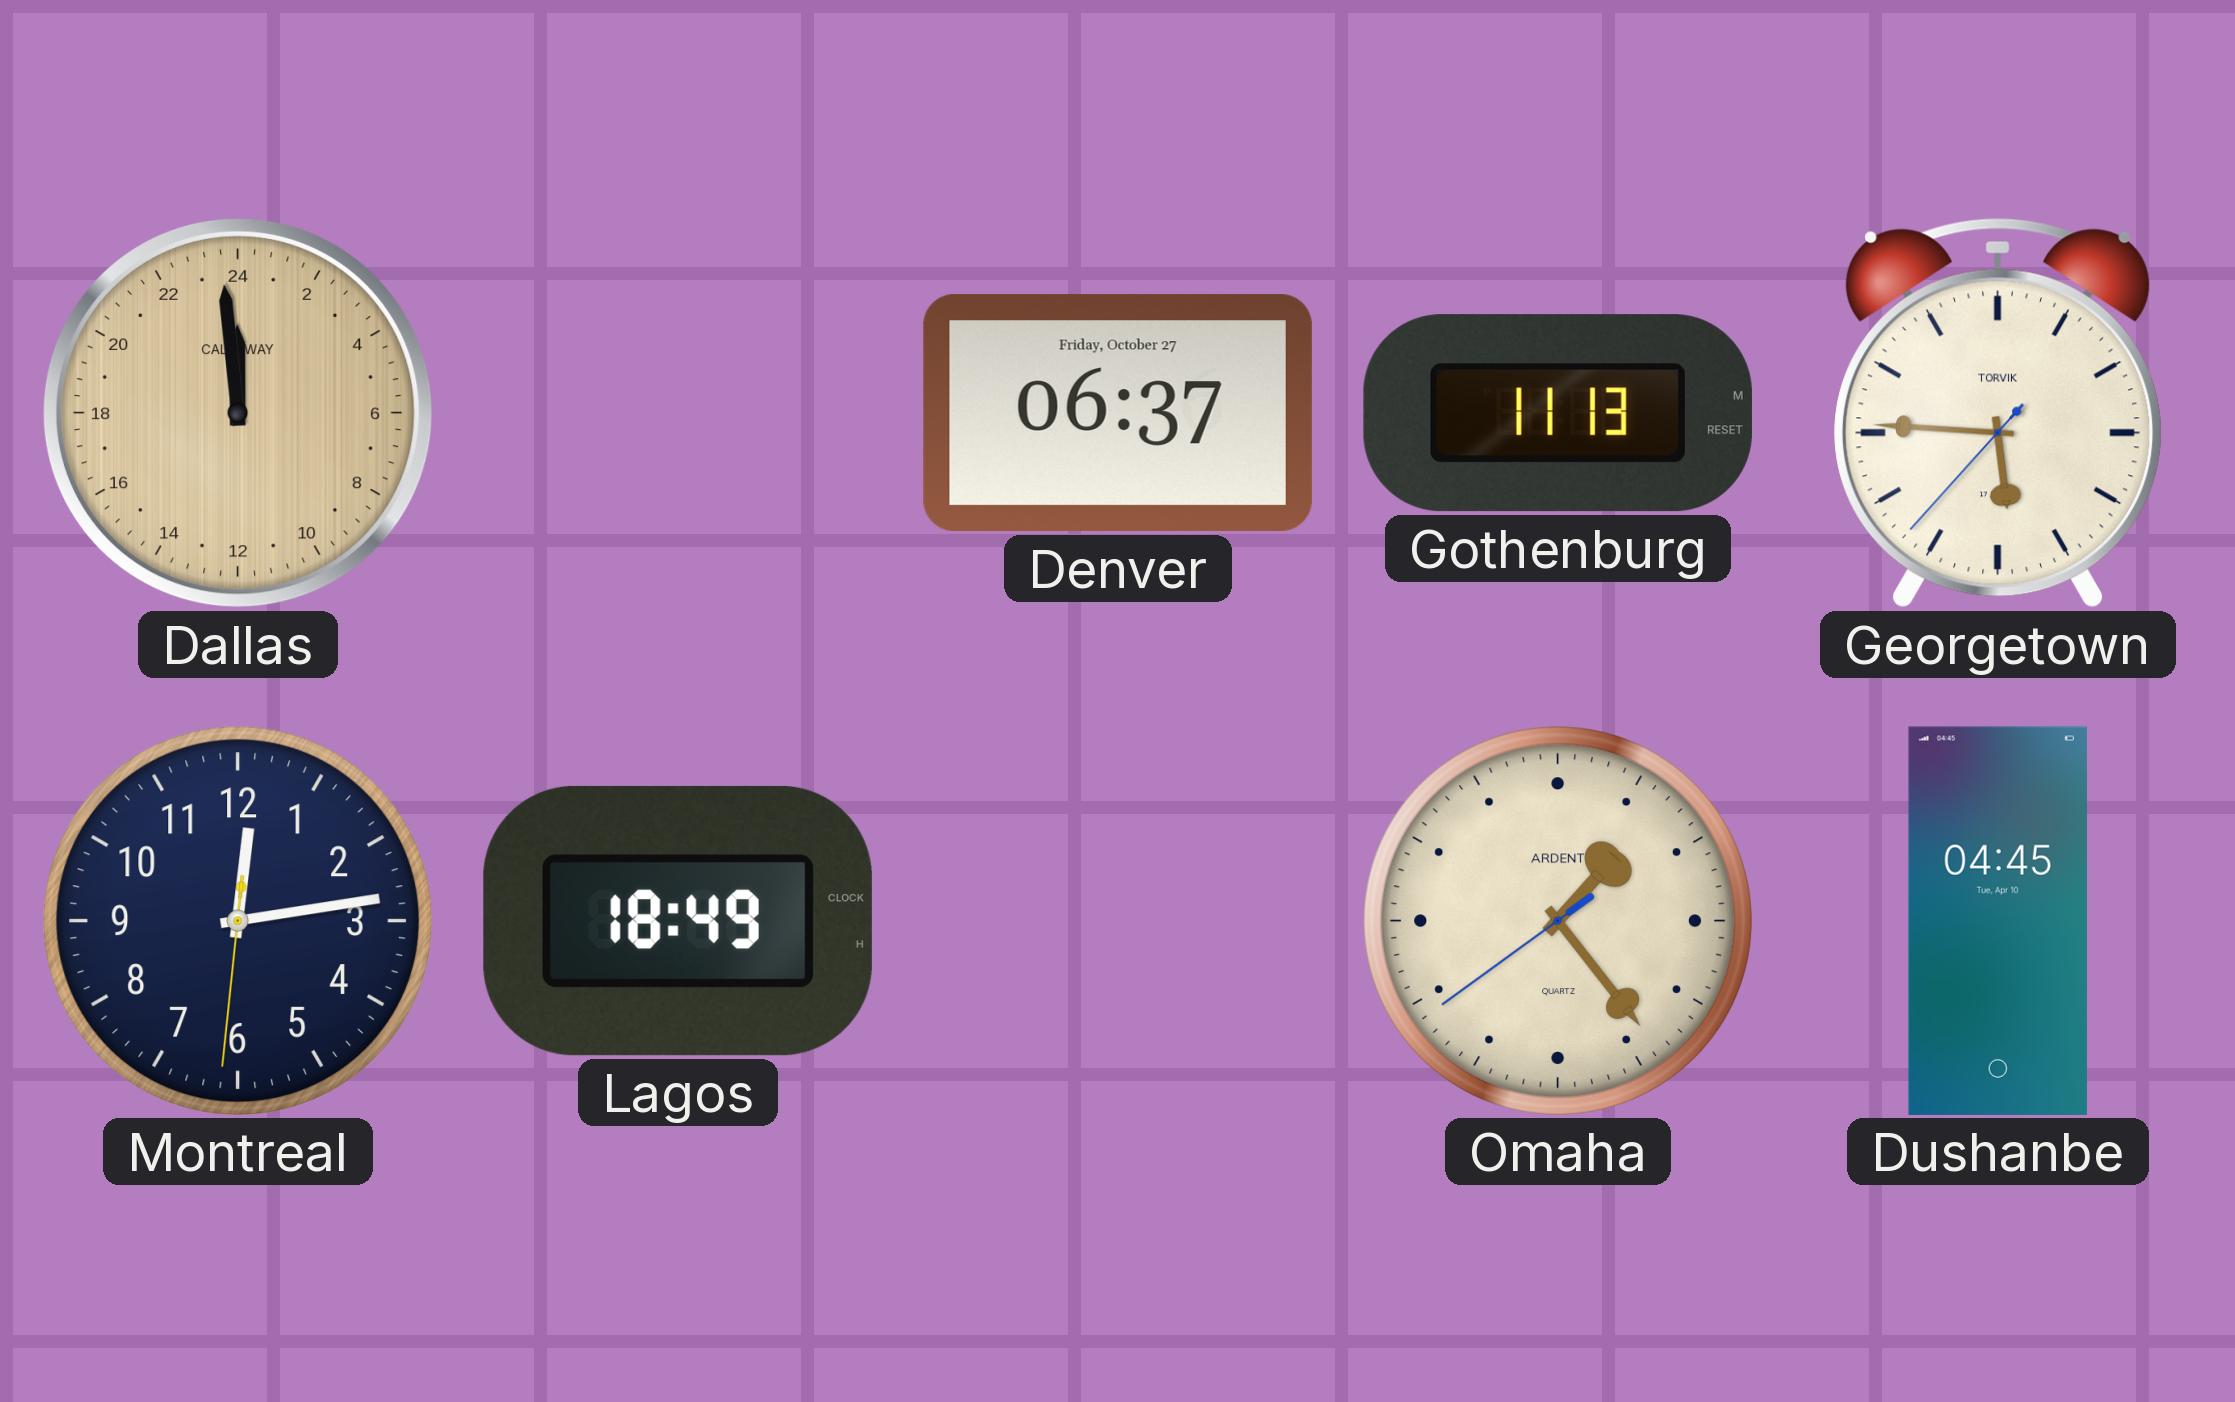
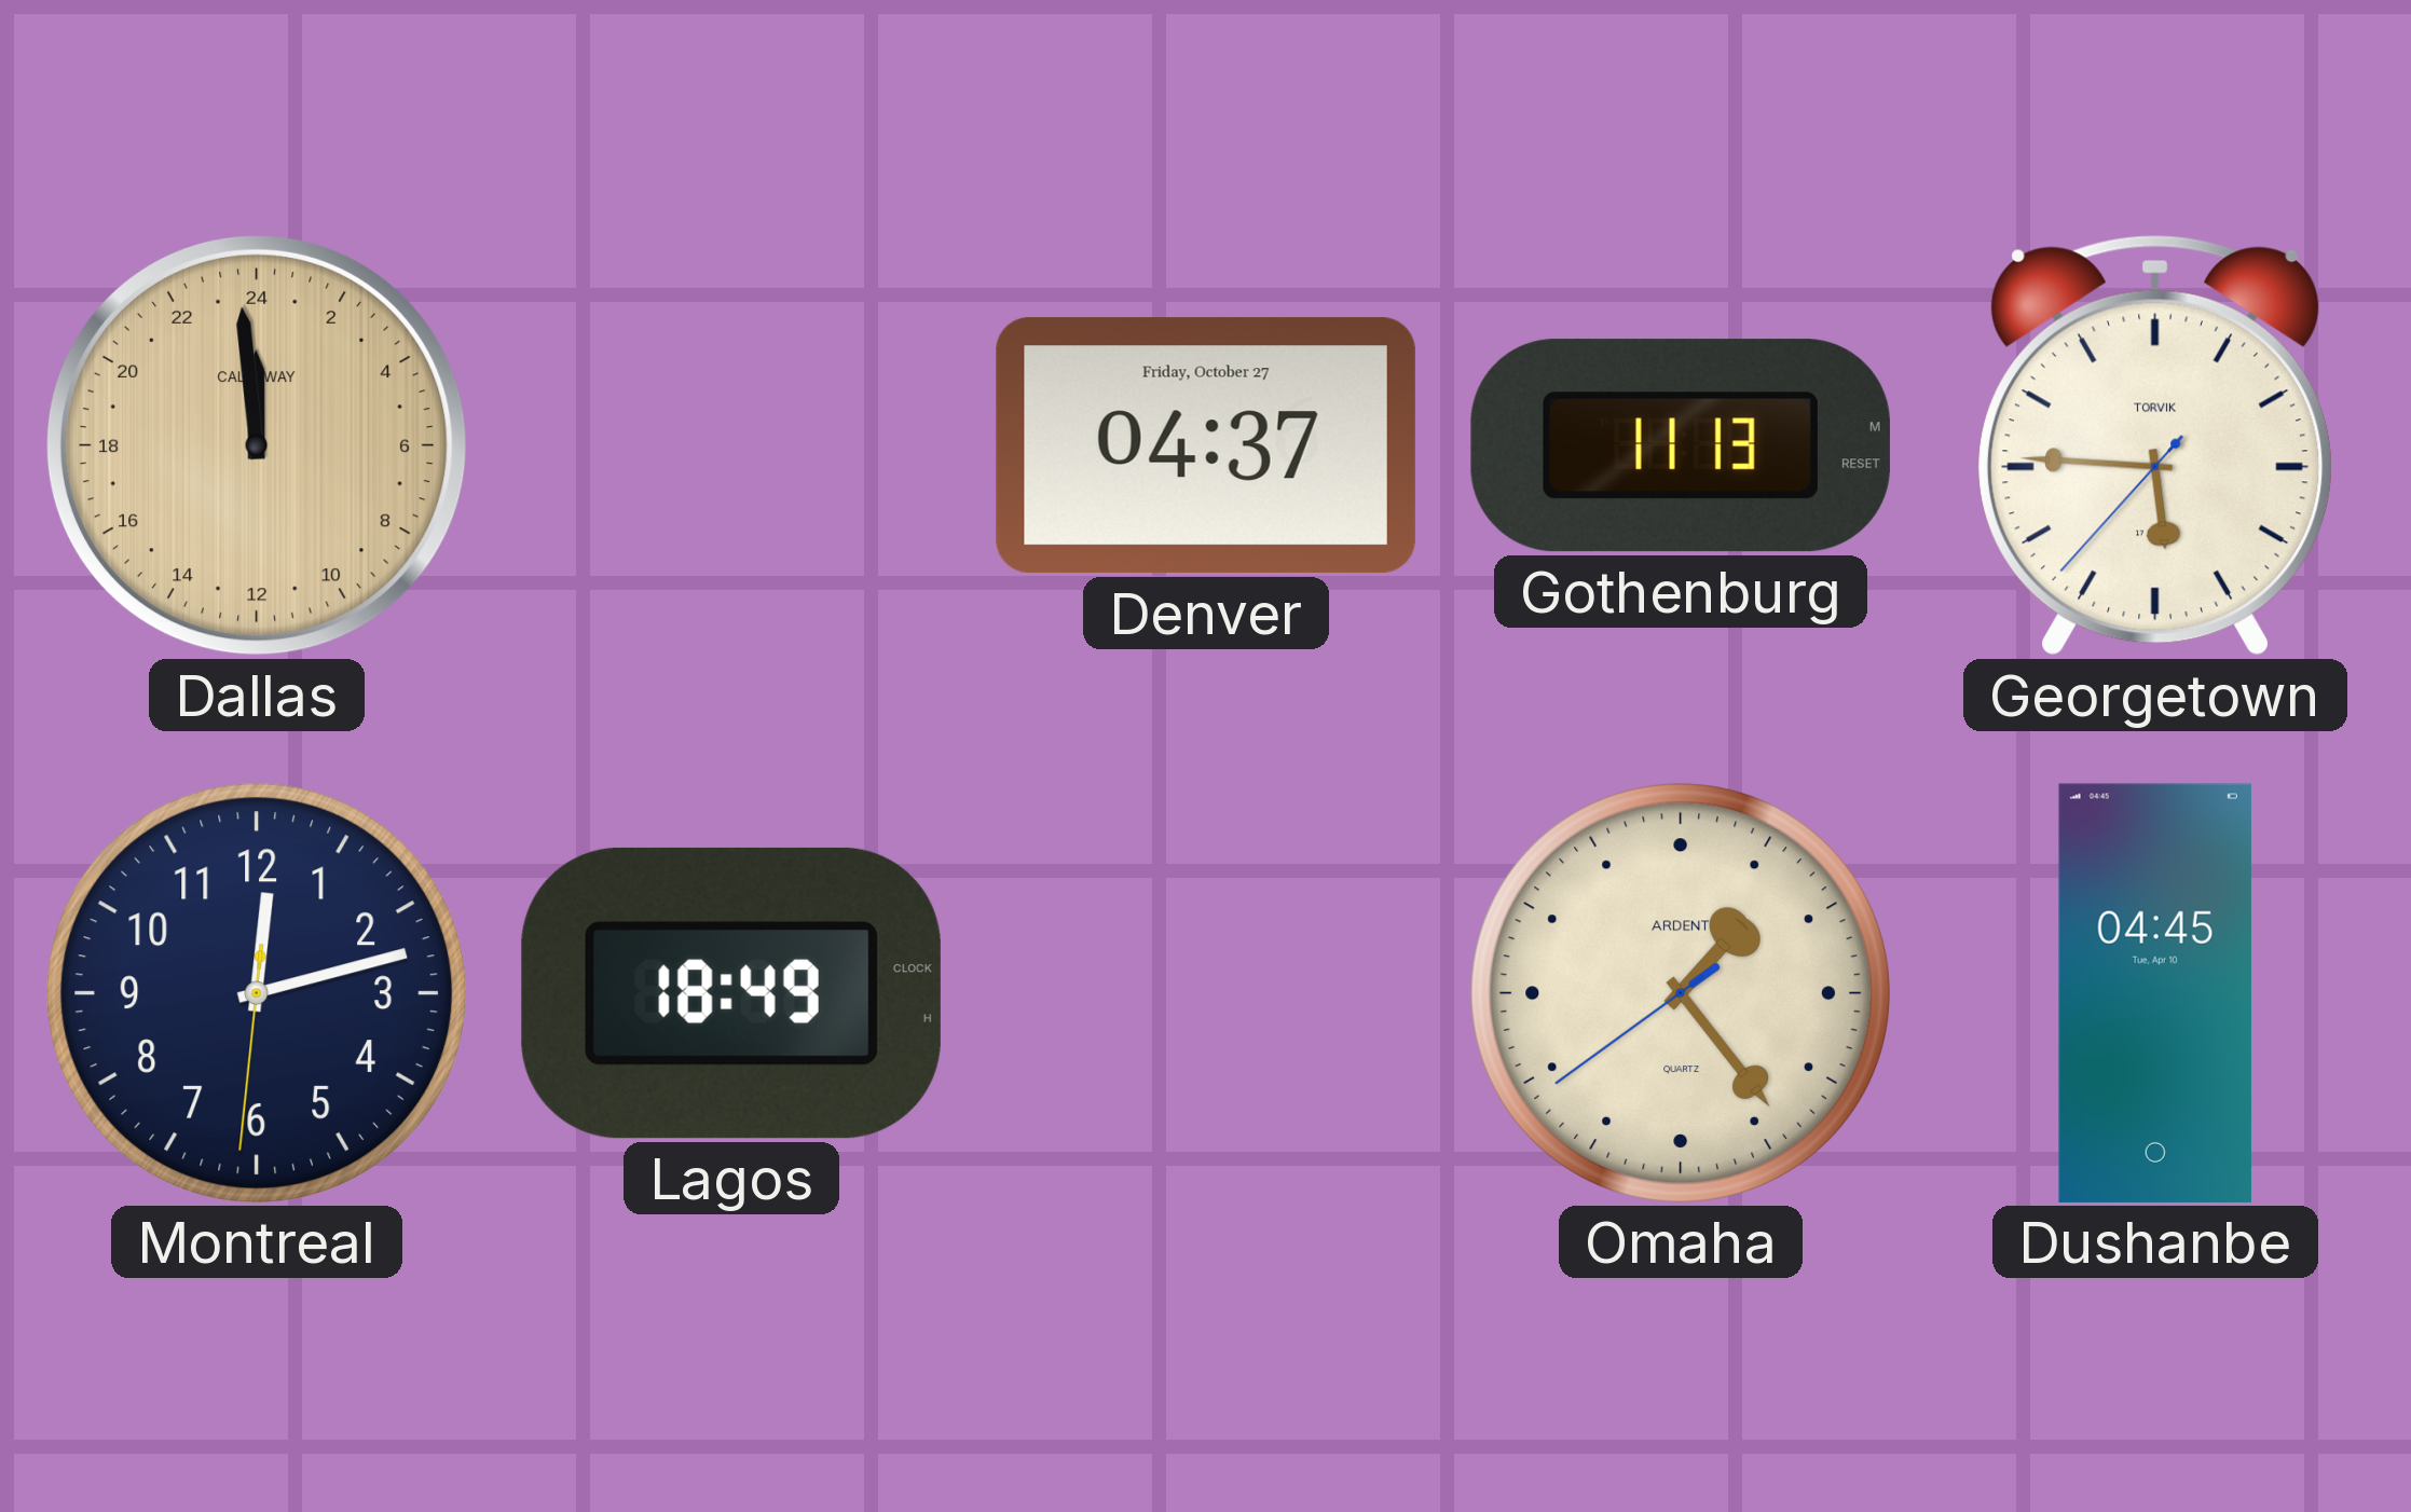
Denver: 06:37 -> 04:37 (1206, 445)
Montreal: 12:13 -> 12:12 (257, 993)
